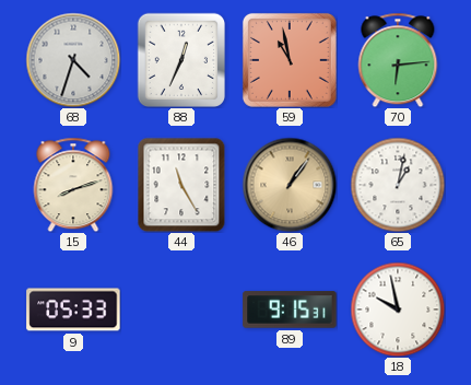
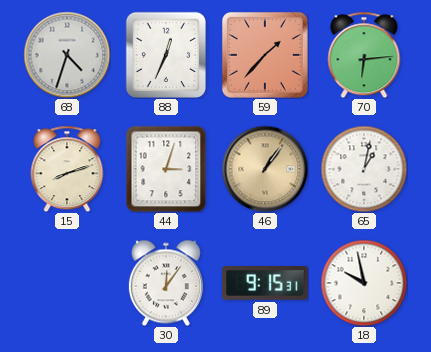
59: 10:58 -> 1:37 (265, 55)
44: 11:25 -> 3:03 (166, 169)
9: 05:33 -> none (73, 310)
30: none -> 12:06 (166, 283)
